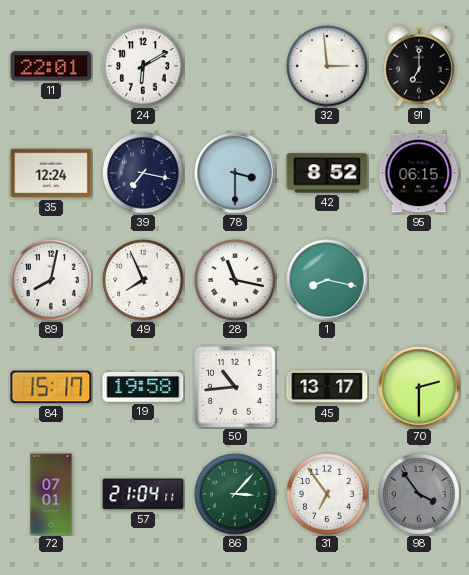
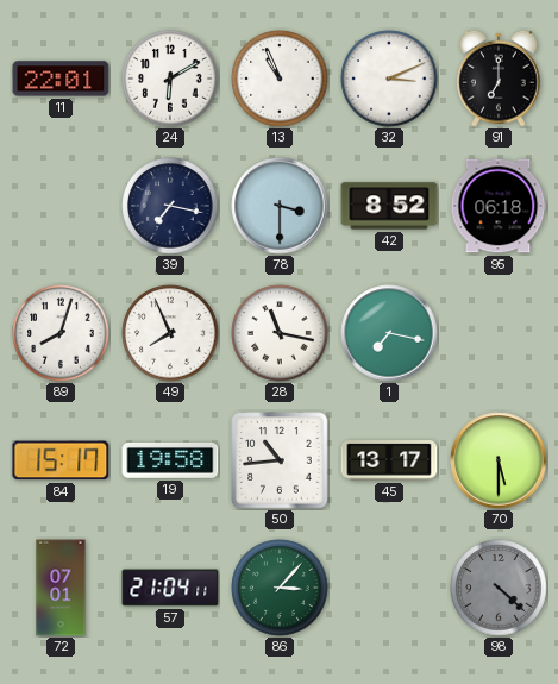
13: none -> 10:56 (280, 79)
32: 2:59 -> 3:11 (389, 79)
35: 12:24 -> none (51, 173)
95: 06:15 -> 06:18 (499, 206)
89: 8:02 -> 8:03 (61, 333)
1: 8:17 -> 7:17 (389, 333)
70: 2:30 -> 5:30 (499, 460)
31: 6:54 -> none (327, 494)
98: 3:54 -> 4:22 (499, 588)
